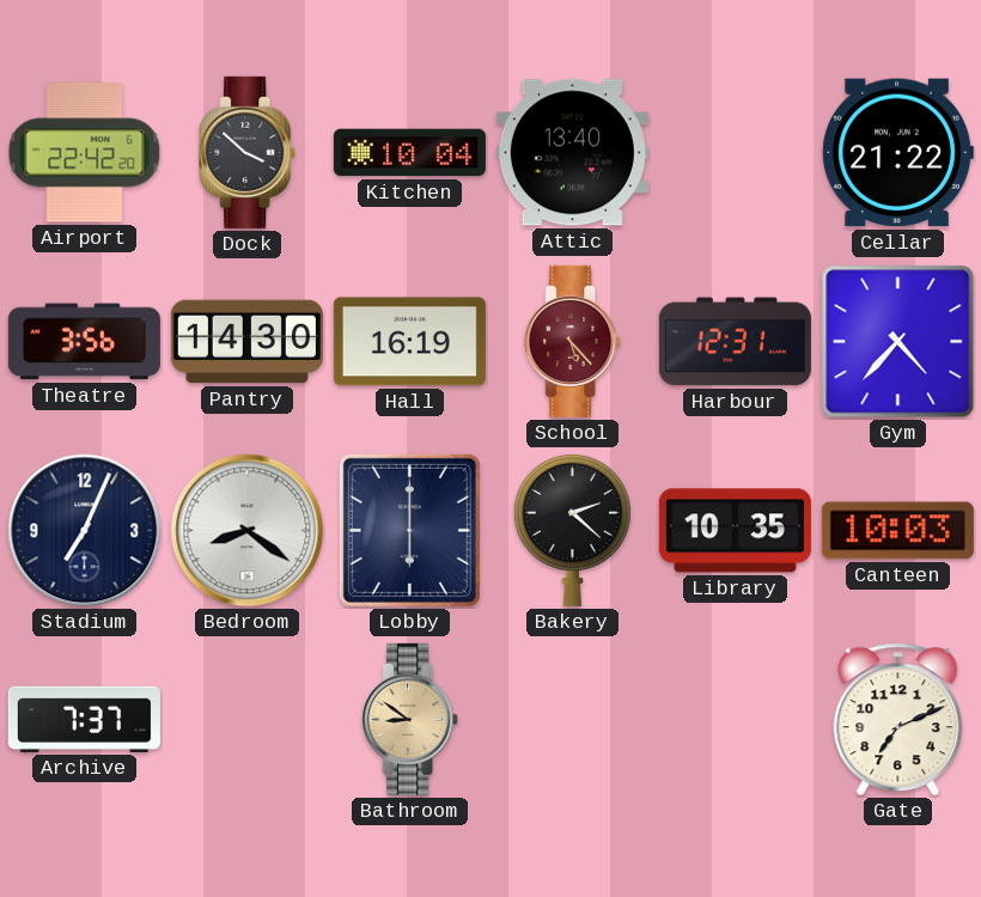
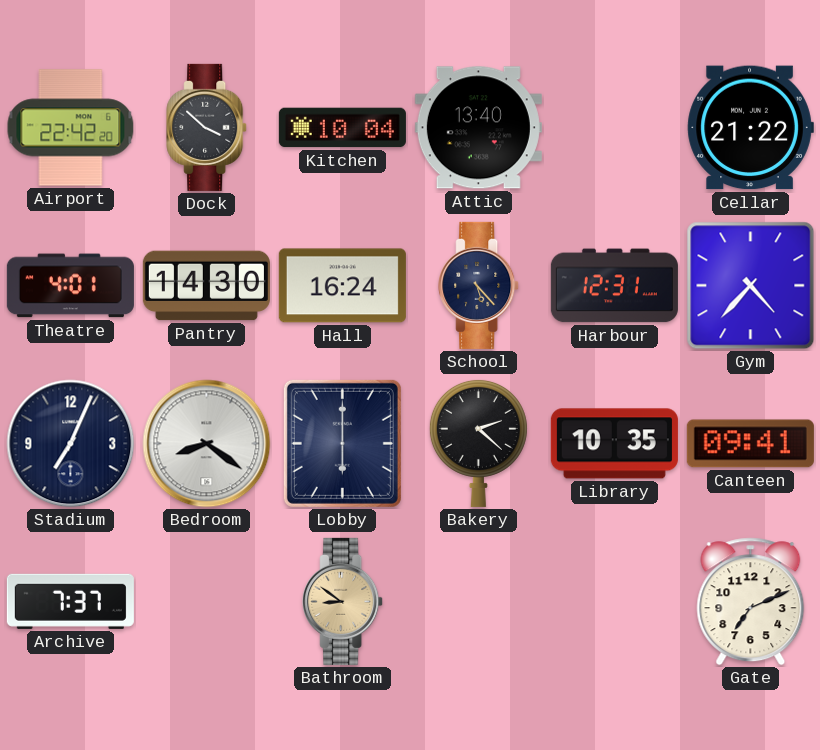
Theatre: 3:56 -> 4:01 (70, 286)
Hall: 16:19 -> 16:24 (342, 286)
School dial: burgundy -> navy (479, 285)
Canteen: 10:03 -> 09:41 (750, 444)
